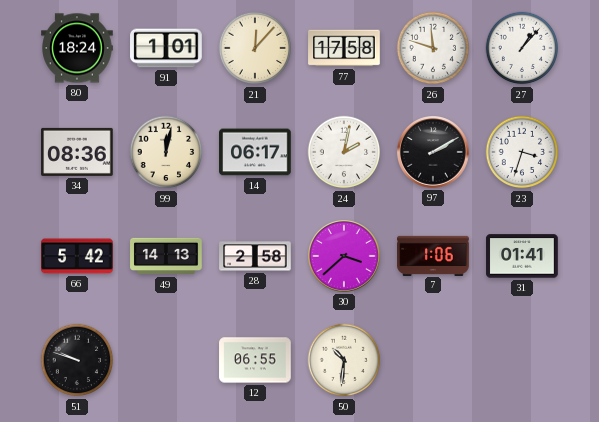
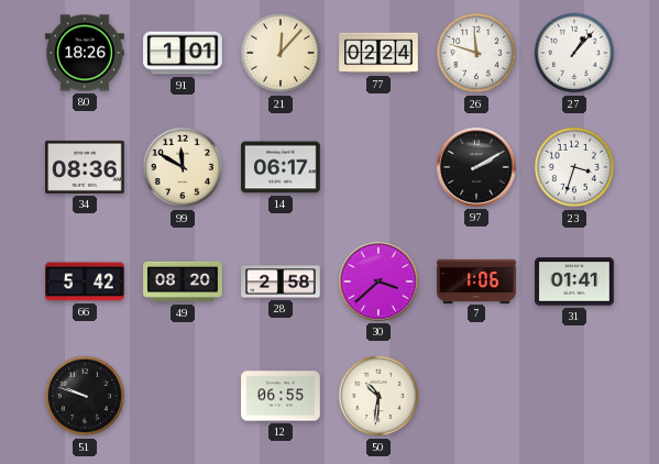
80: 18:24 -> 18:26 (85, 53)
77: 17:58 -> 02:24 (378, 53)
99: 12:02 -> 11:50 (183, 167)
24: 2:02 -> none (344, 152)
49: 14:13 -> 08:20 (183, 281)
